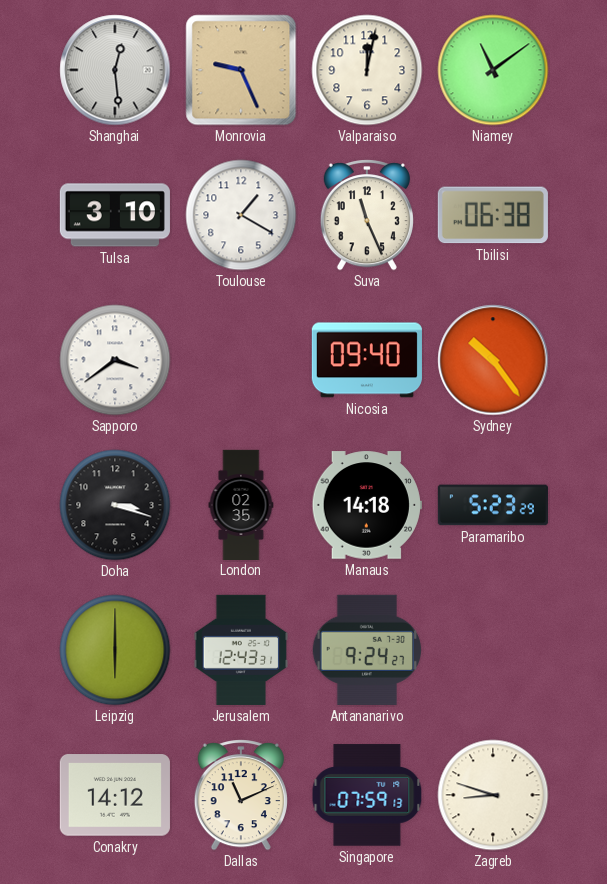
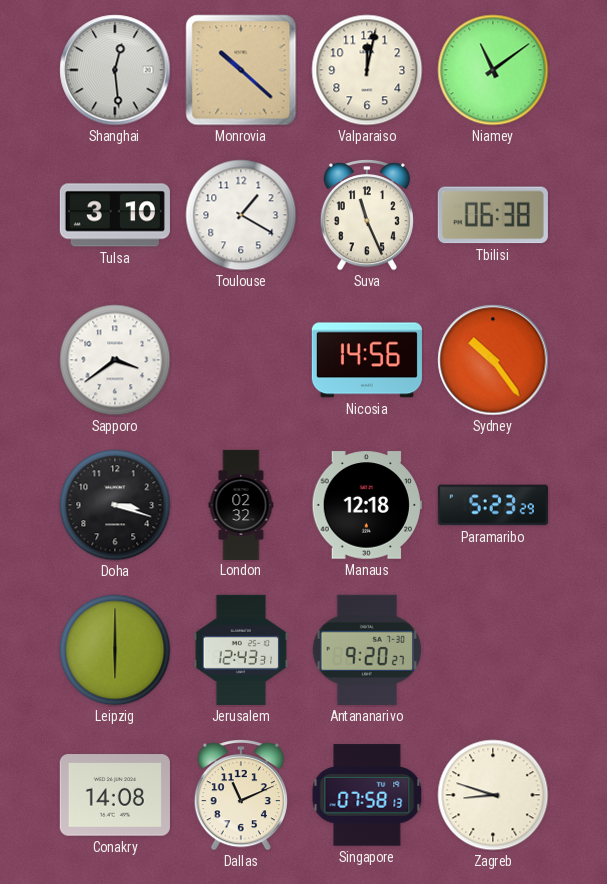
Monrovia: 9:26 -> 10:22 (241, 70)
Nicosia: 09:40 -> 14:56 (367, 360)
London: 02:35 -> 02:32 (241, 504)
Manaus: 14:18 -> 12:18 (367, 505)
Antananarivo: 9:24 -> 9:20 (366, 650)
Conakry: 14:12 -> 14:08 (115, 795)
Singapore: 07:59 -> 07:58 (367, 795)
